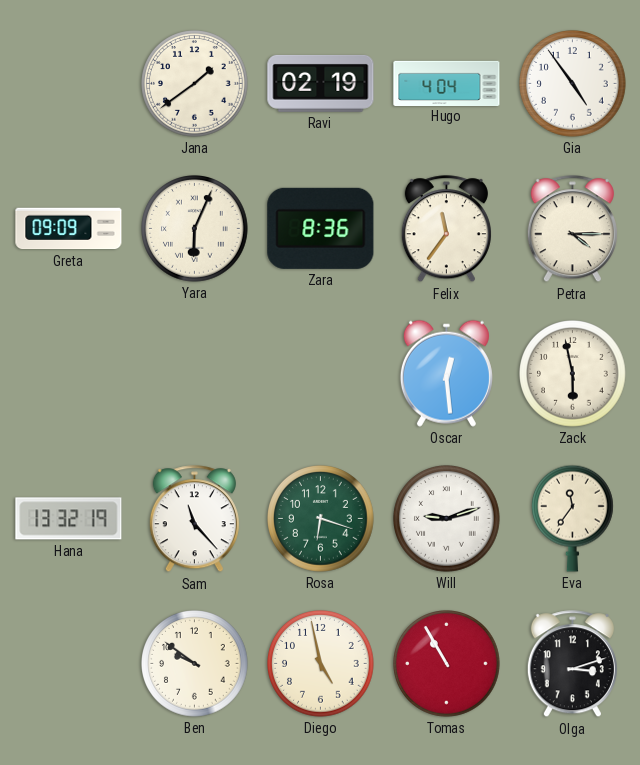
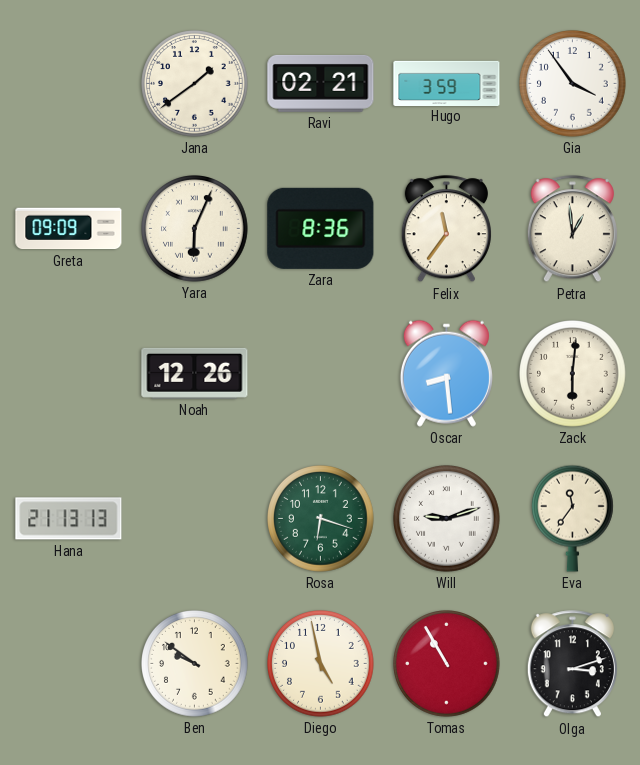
Ravi: 02:19 -> 02:21 (321, 83)
Hugo: 4:04 -> 3:59 (447, 83)
Gia: 4:54 -> 3:54 (573, 84)
Petra: 4:15 -> 12:59 (572, 229)
Noah: none -> 12:26 (195, 373)
Oscar: 12:29 -> 8:29 (446, 373)
Zack: 5:58 -> 6:01 (573, 374)
Hana: 13:32 -> 21:13 (69, 519)
Sam: 11:23 -> none (194, 519)
